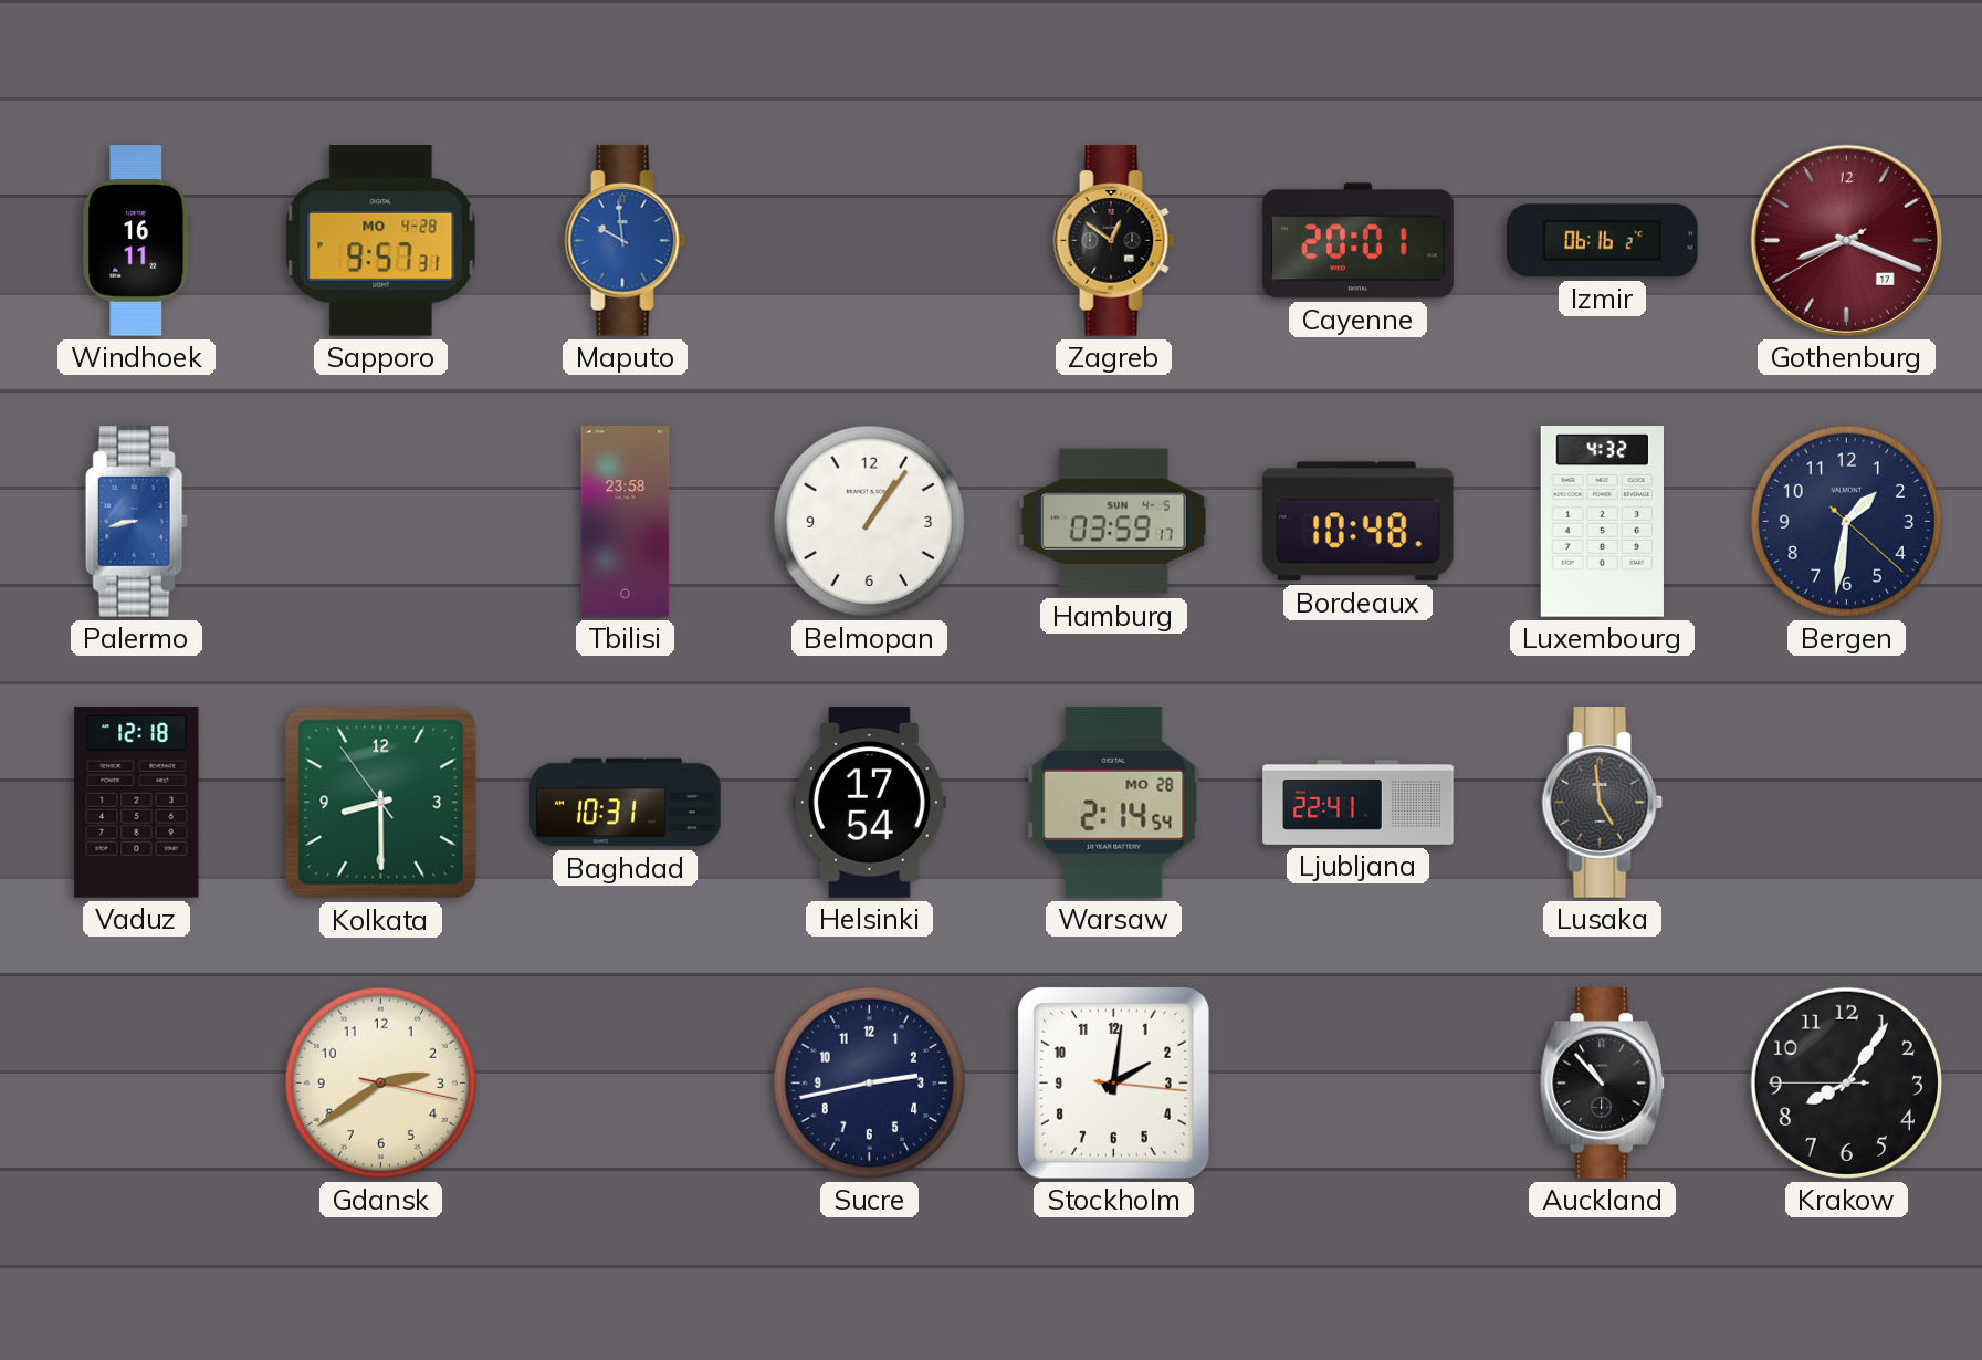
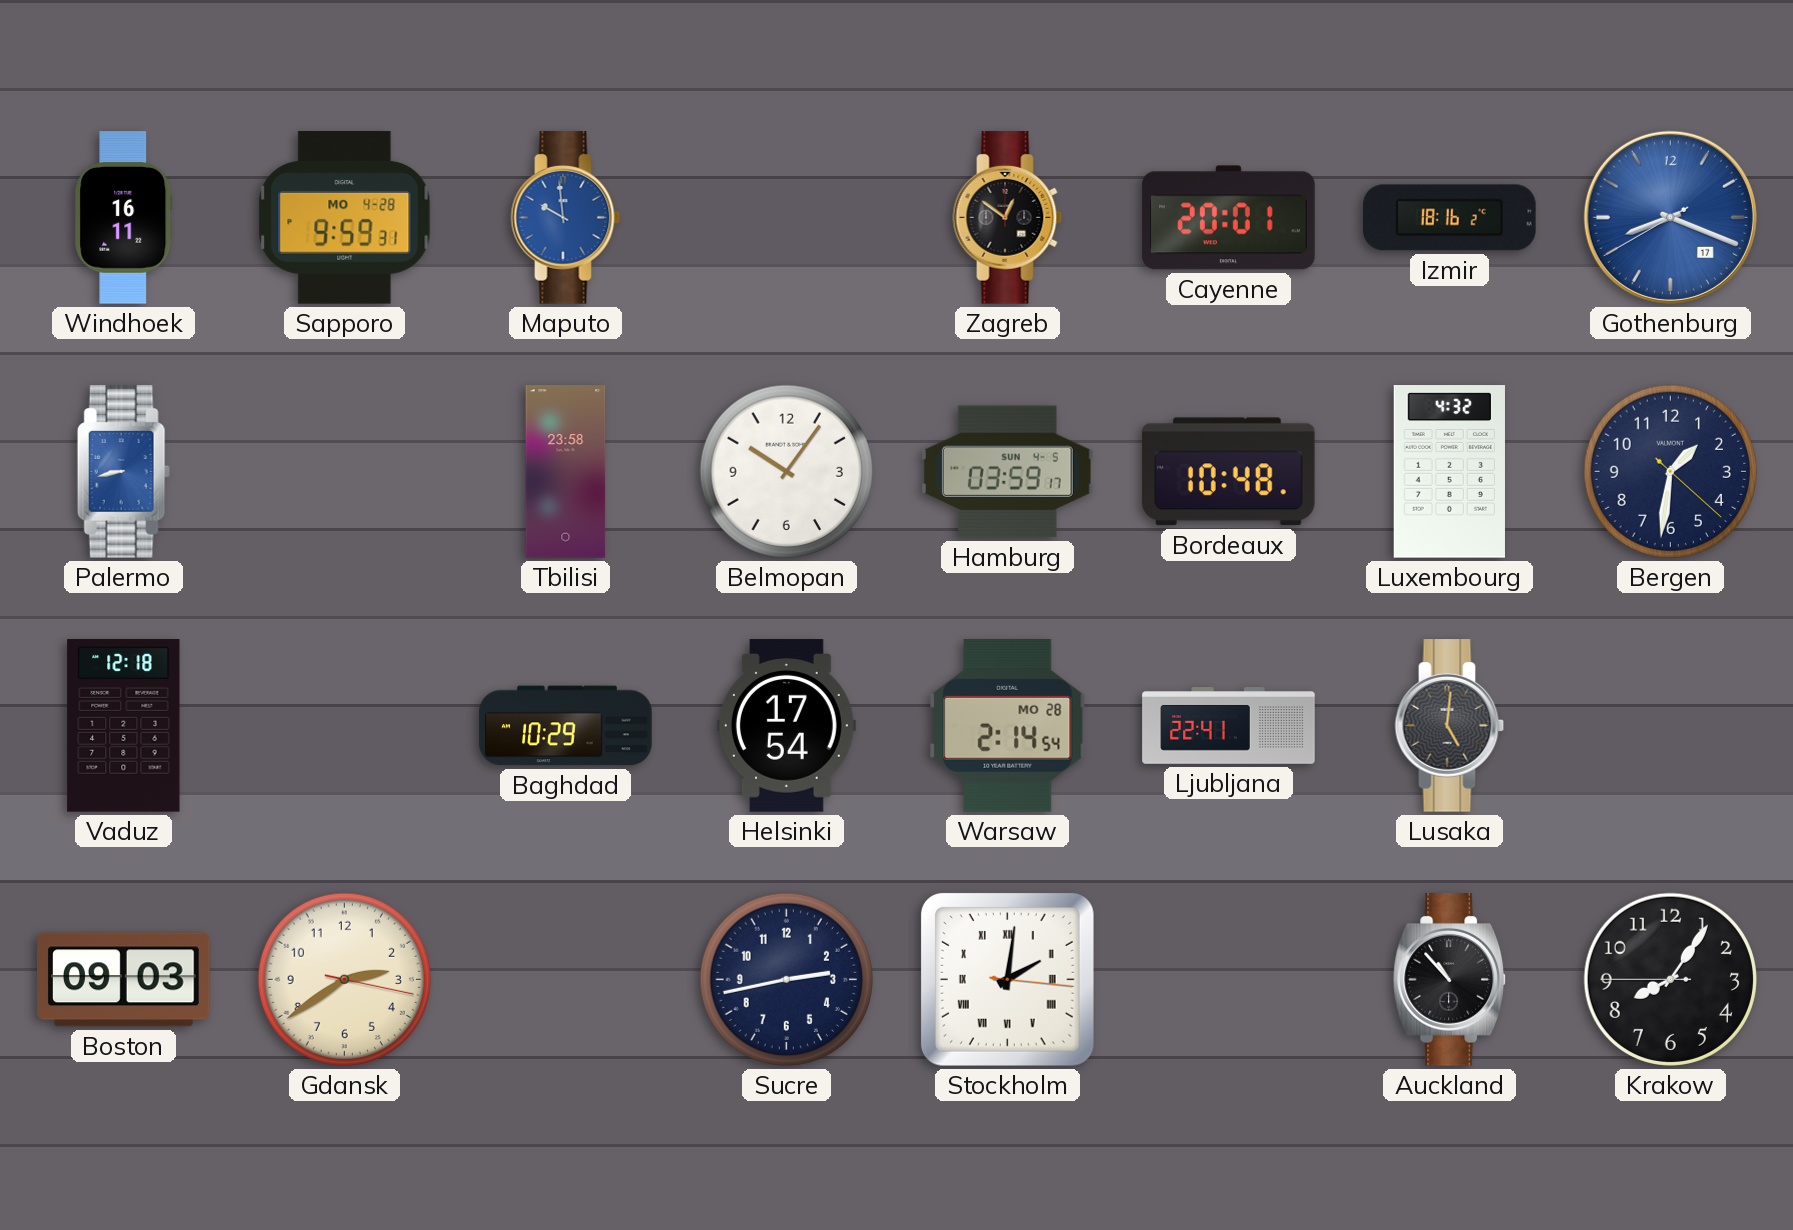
Sapporo: 9:57 -> 9:59 (345, 218)
Izmir: 06:16 -> 18:16 (1450, 218)
Gothenburg dial: burgundy -> blue (1670, 217)
Belmopan: 1:06 -> 10:06 (786, 471)
Kolkata: 8:29 -> none (381, 803)
Baghdad: 10:31 -> 10:29 (566, 726)
Lusaka: 4:59 -> 5:01 (1450, 726)
Boston: none -> 09:03 (124, 980)
Stockholm numerals: Arabic -> Roman (1007, 979)
